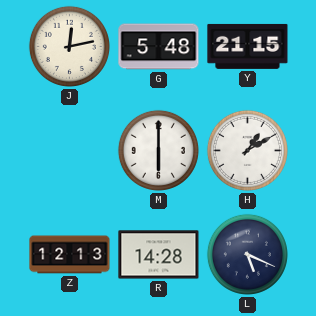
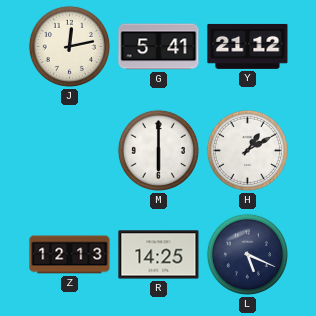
G: 5:48 -> 5:41 (159, 47)
Y: 21:15 -> 21:12 (248, 46)
R: 14:28 -> 14:25 (159, 255)
